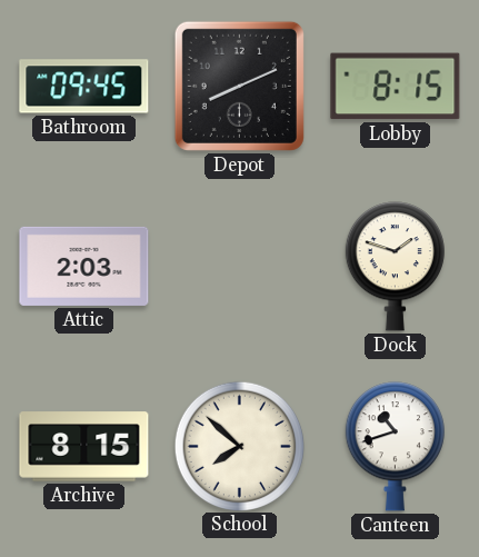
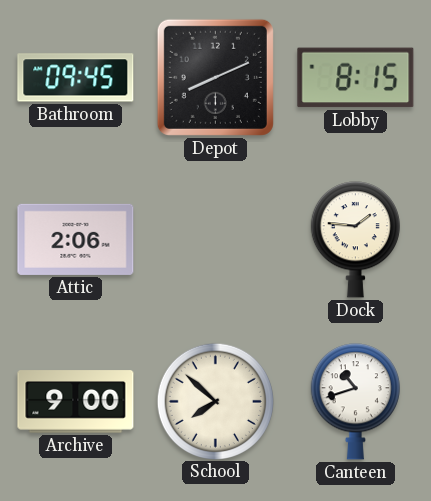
Attic: 2:03 -> 2:06 (76, 239)
Dock: 1:48 -> 1:46 (355, 240)
Archive: 8:15 -> 9:00 (76, 402)
